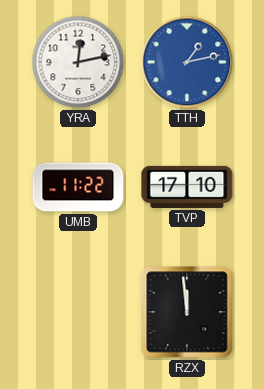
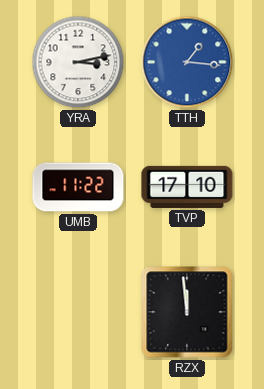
YRA: 12:13 -> 3:13 (78, 62)
TTH: 1:13 -> 1:16 (187, 62)
